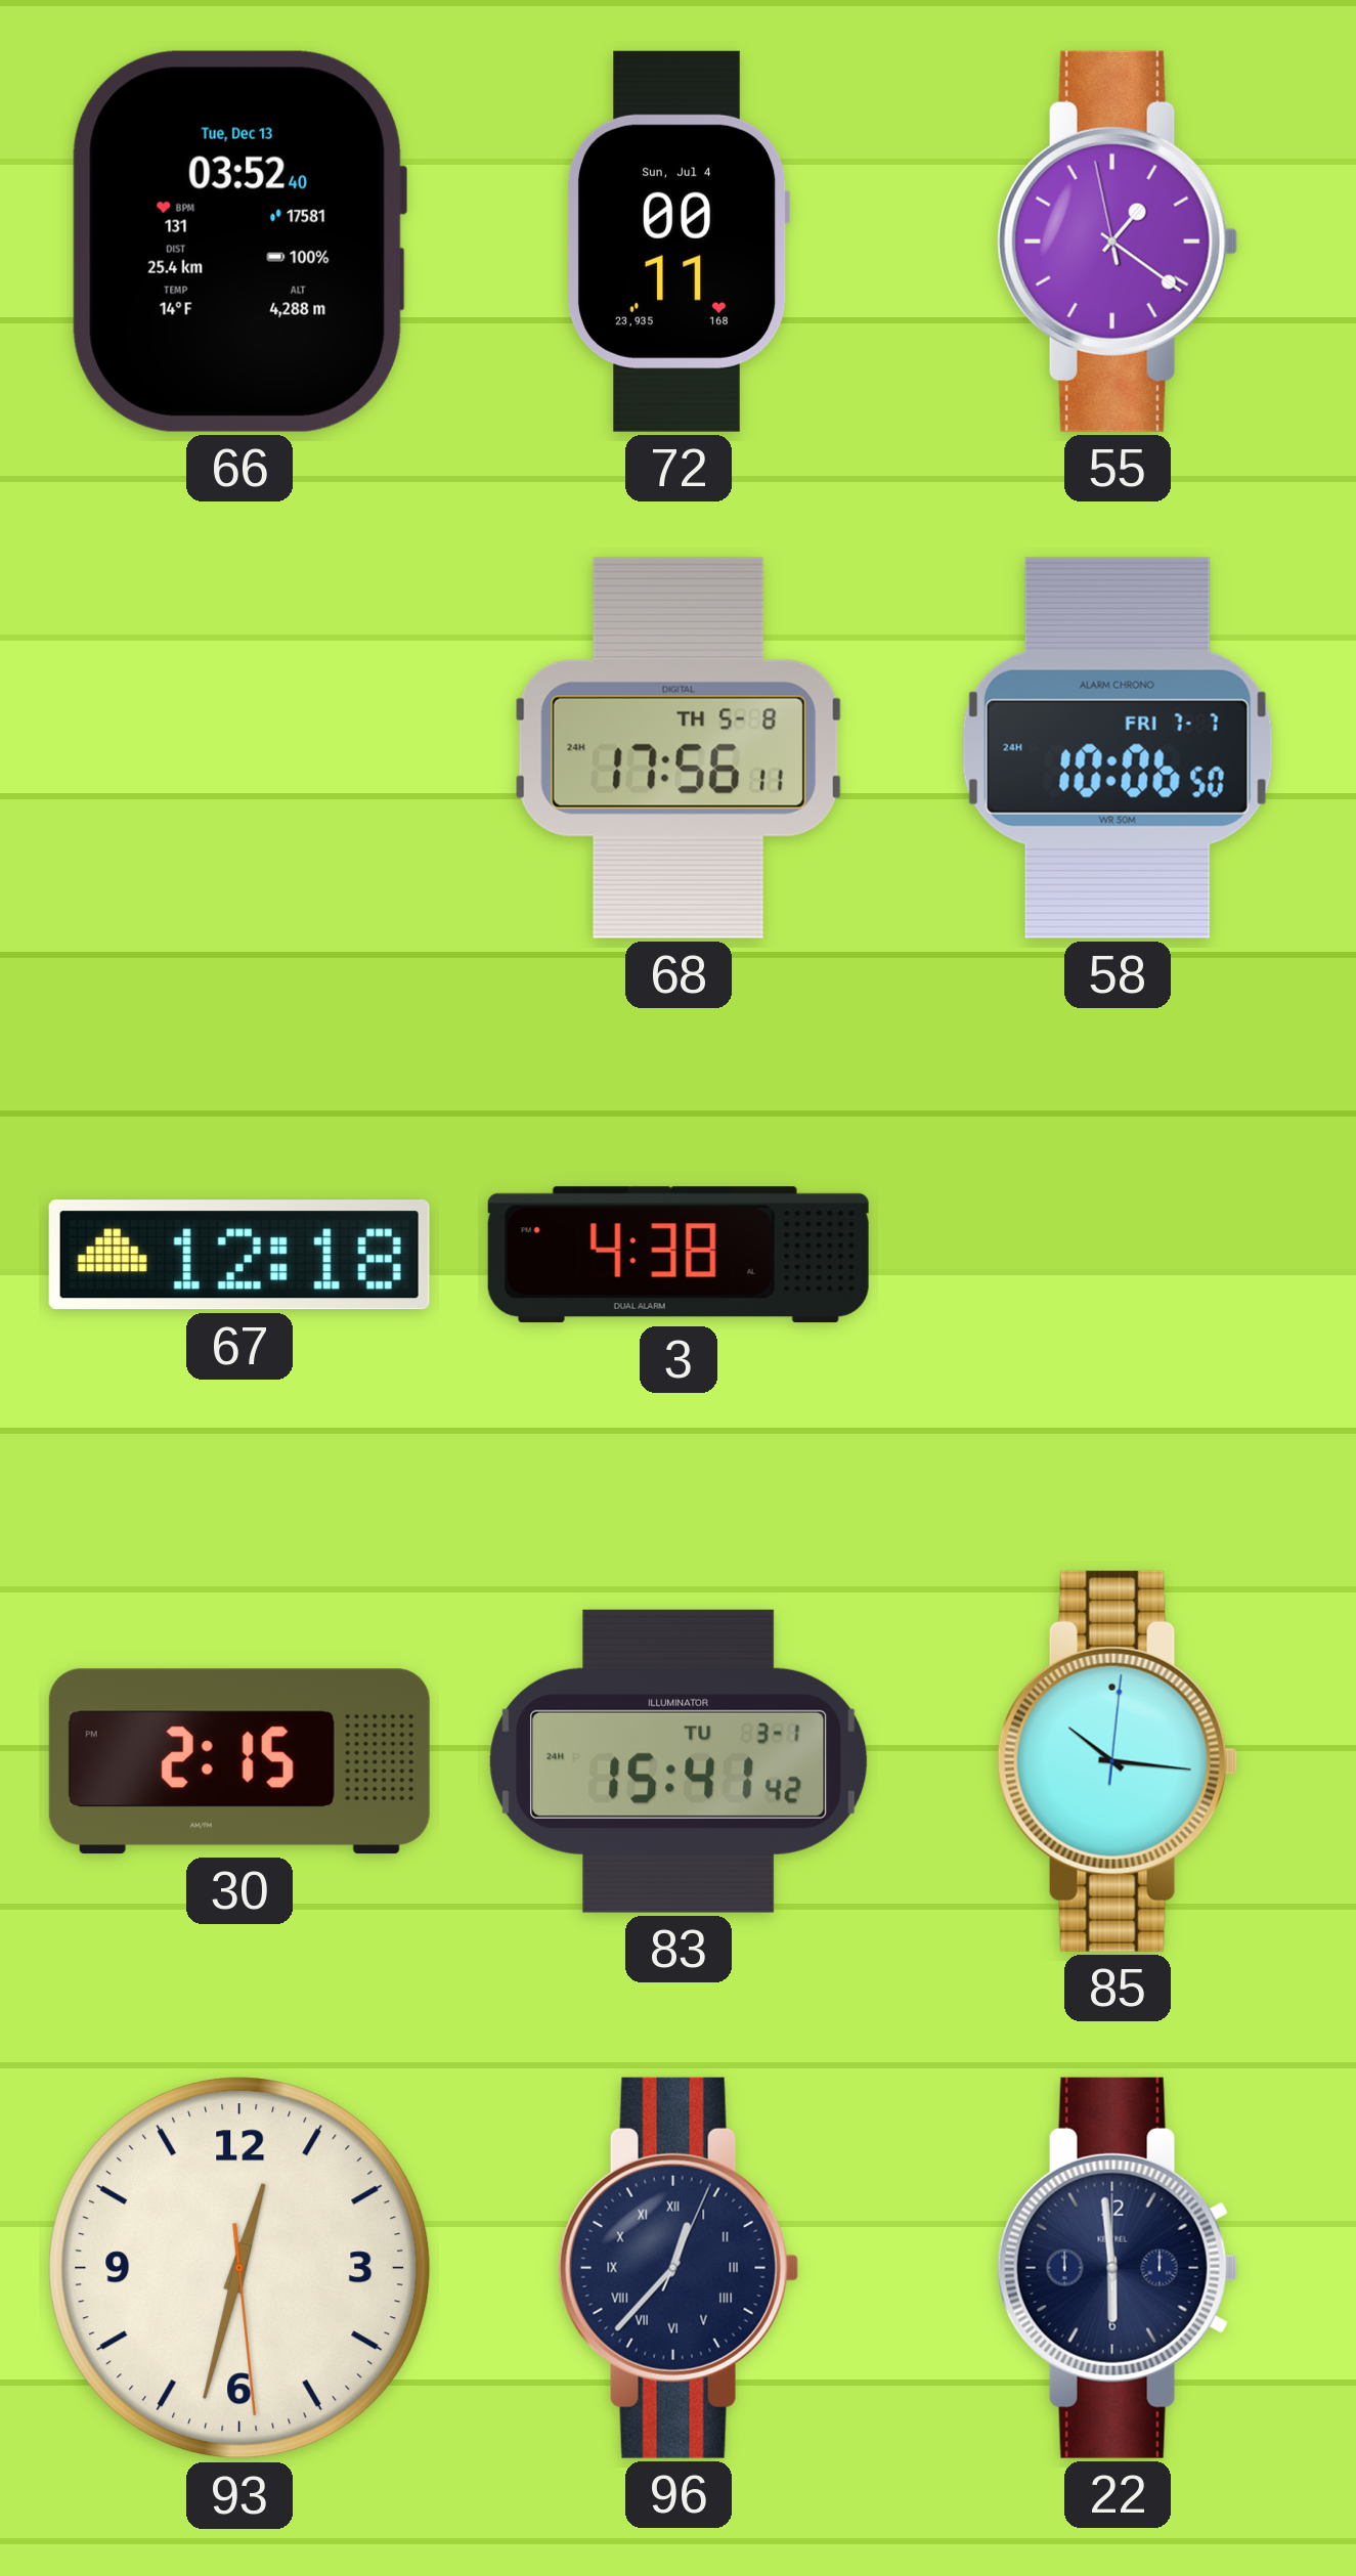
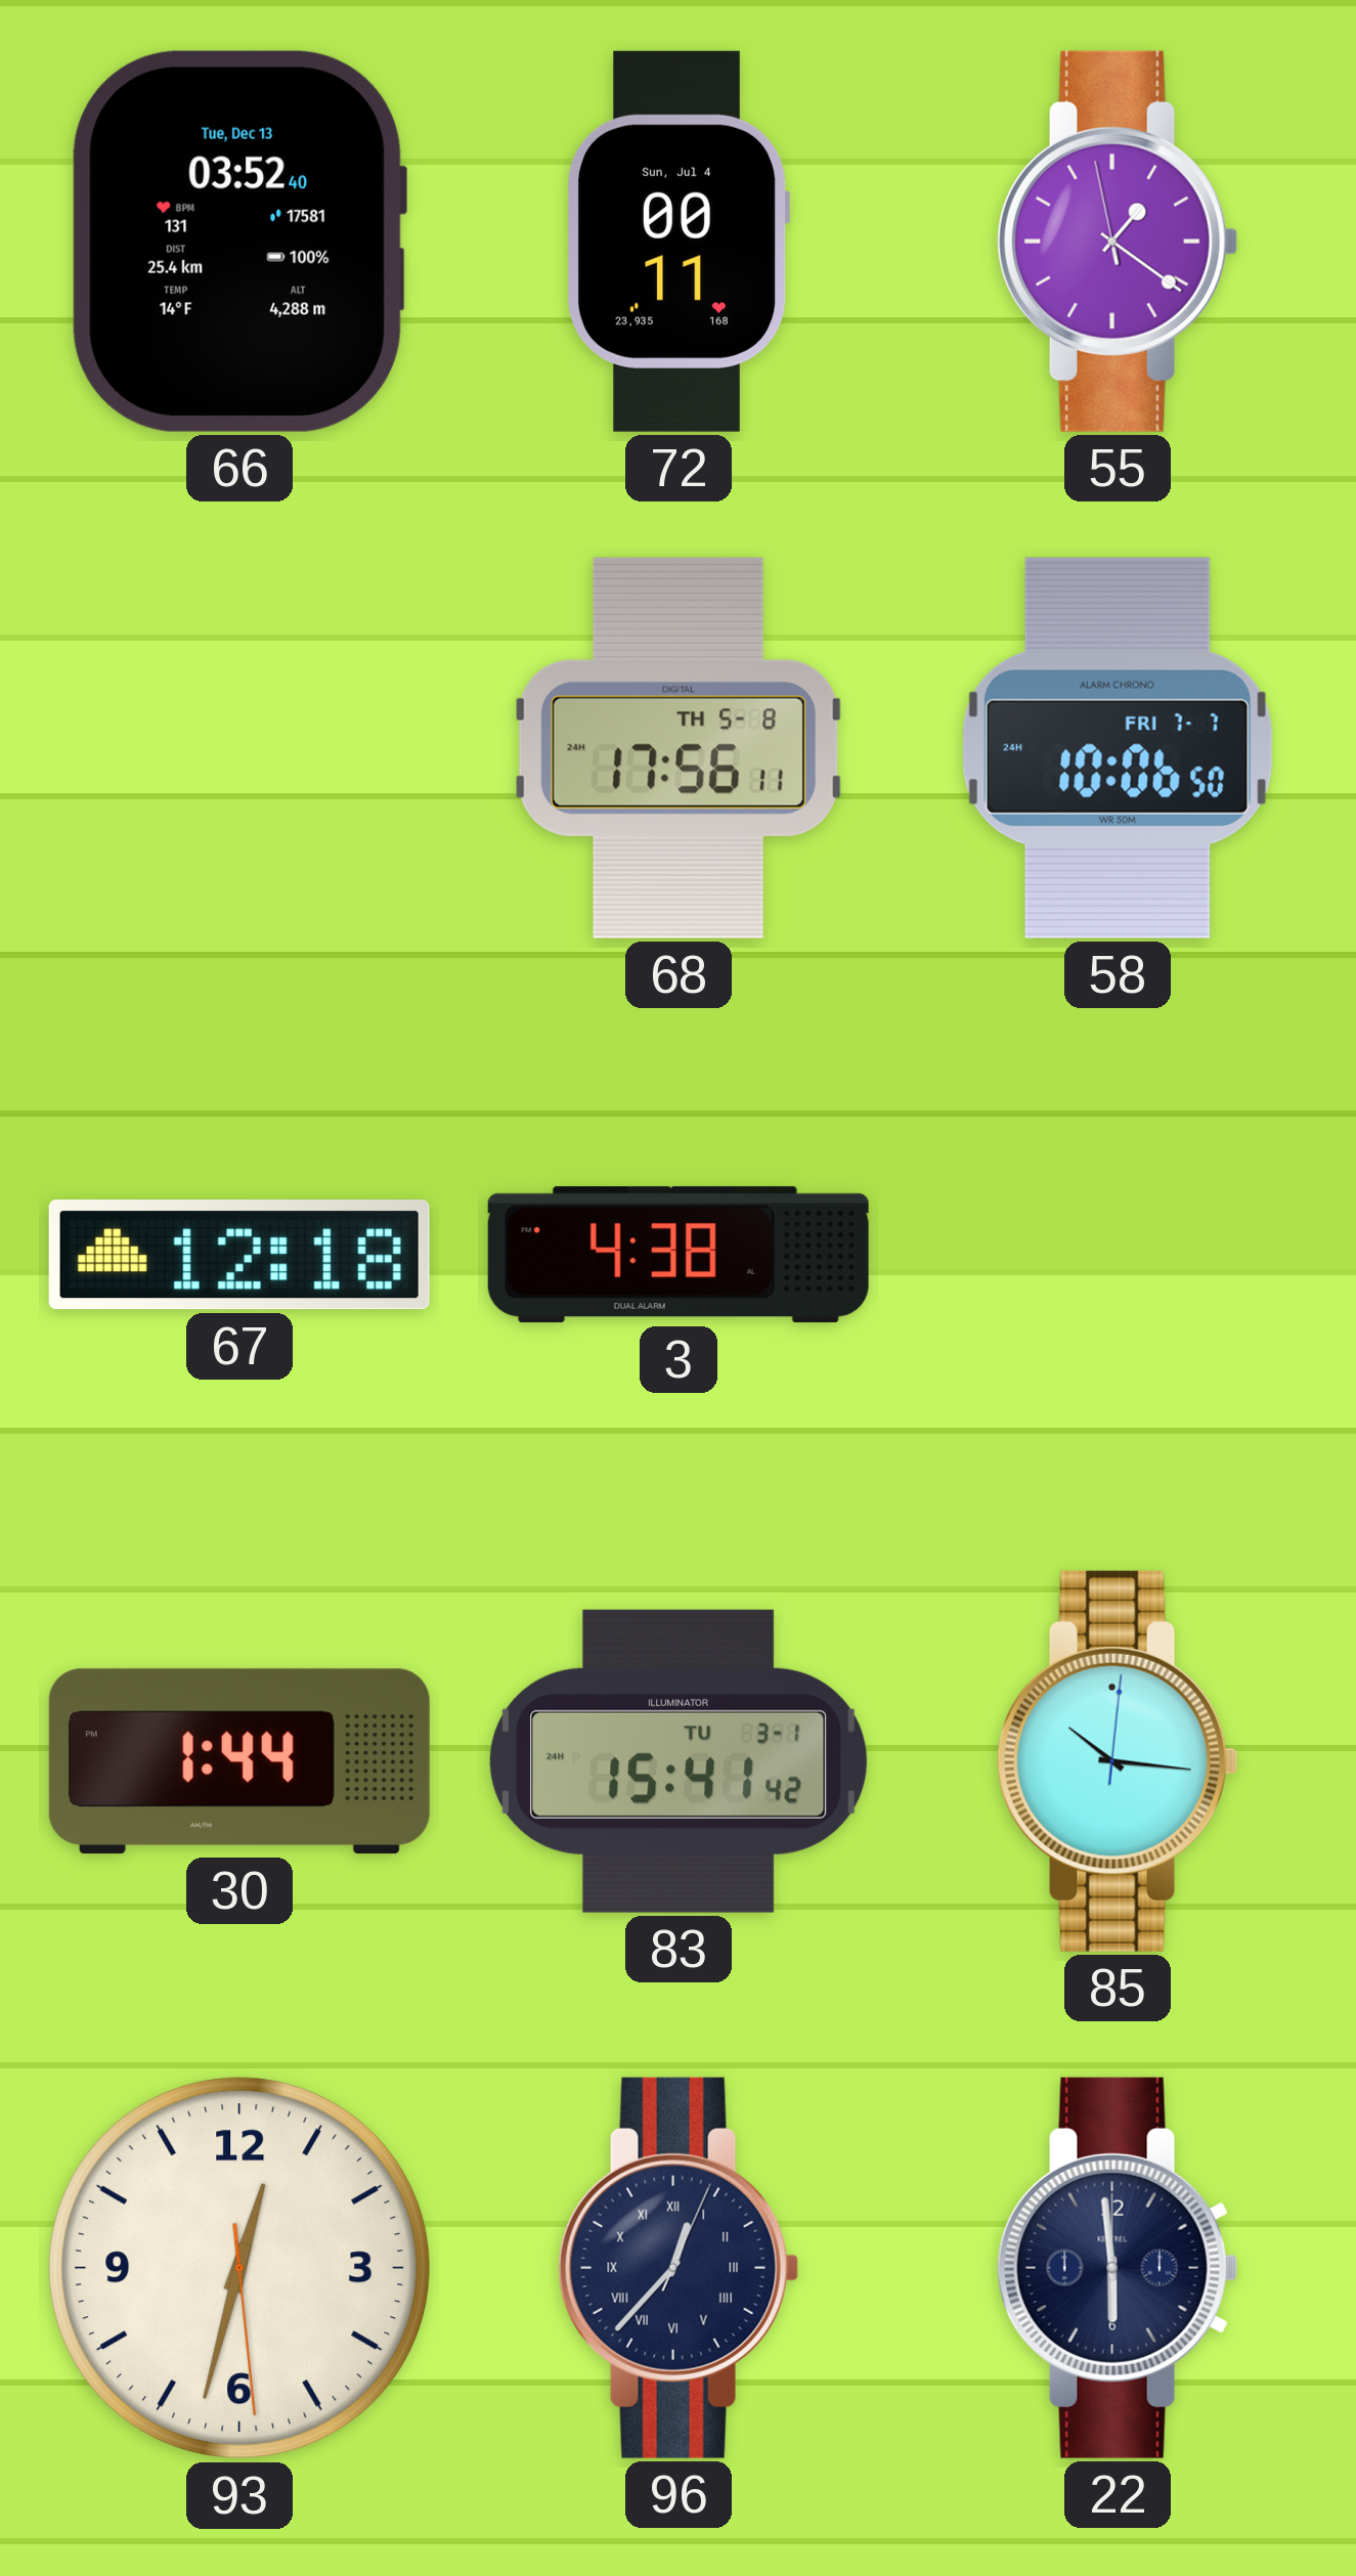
30: 2:15 -> 1:44 (239, 1761)
